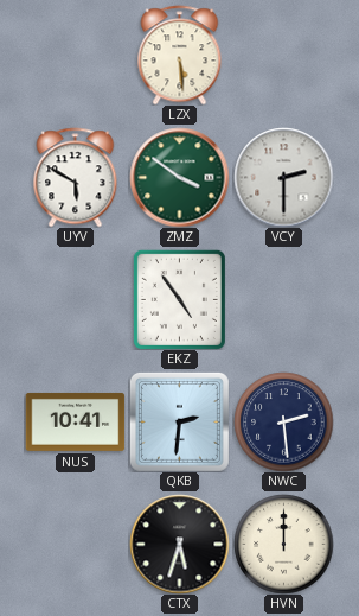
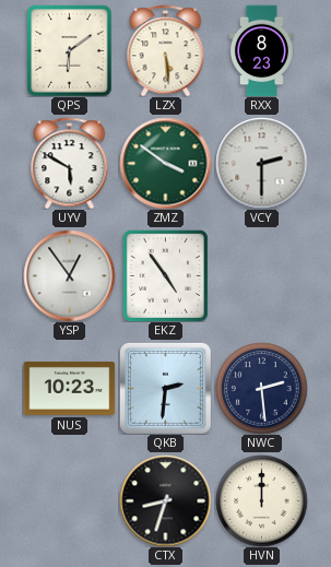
QPS: none -> 6:09 (70, 50)
RXX: none -> 8:23 (261, 50)
YSP: none -> 12:54 (69, 275)
NUS: 10:41 -> 10:23 (69, 388)
CTX: 5:33 -> 8:33 (165, 500)
